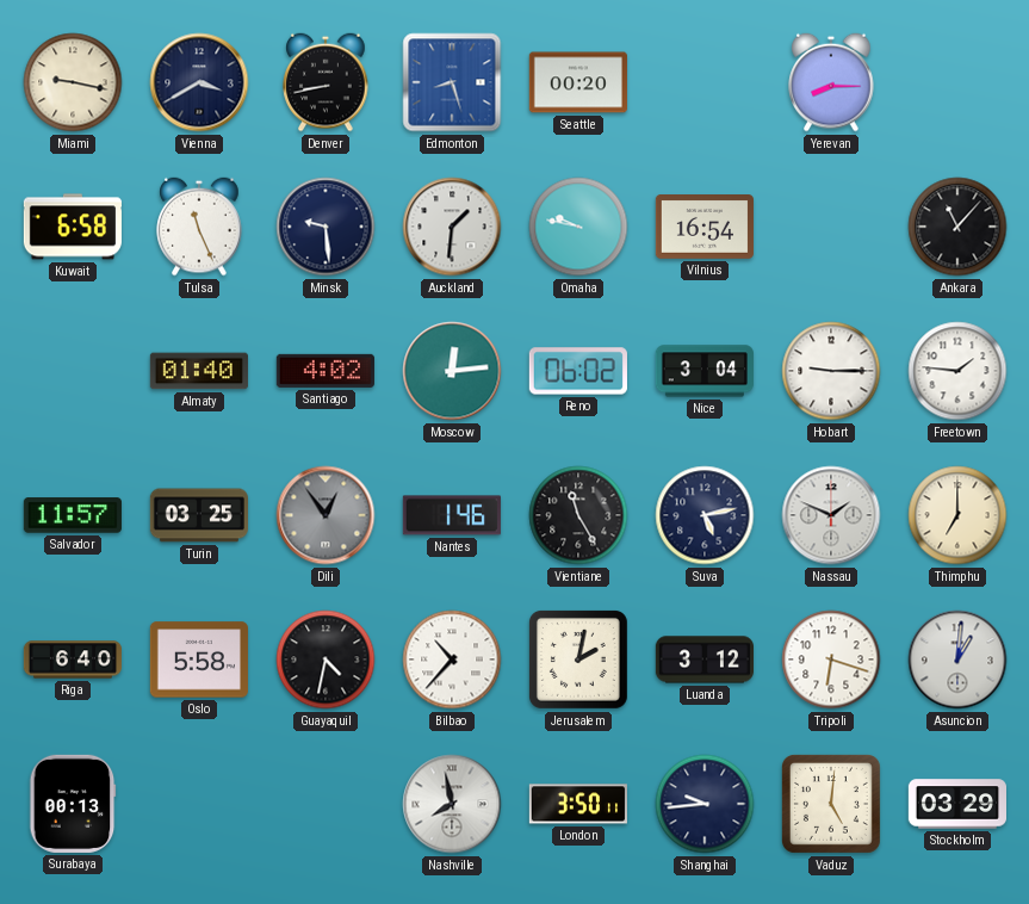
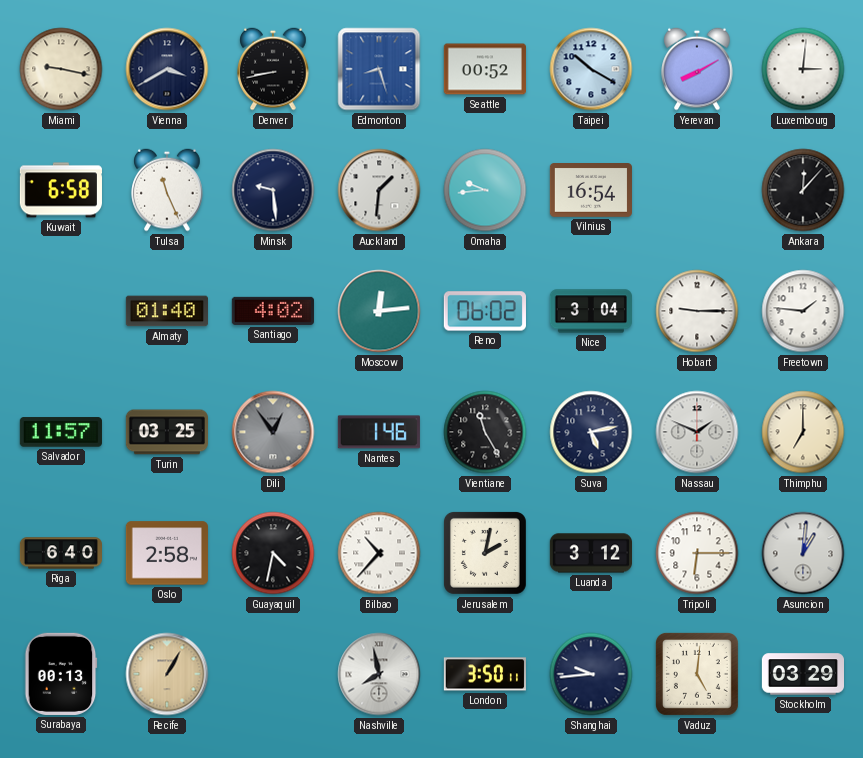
Seattle: 00:20 -> 00:52 (485, 69)
Taipei: none -> 10:20 (591, 69)
Yerevan: 8:15 -> 8:10 (697, 69)
Luxembourg: none -> 3:01 (803, 69)
Omaha: 9:47 -> 9:44 (485, 190)
Ankara: 11:07 -> 12:07 (803, 190)
Oslo: 5:58 -> 2:58 (167, 553)
Tripoli: 6:18 -> 6:15 (697, 553)
Recife: none -> 1:05 (167, 674)
